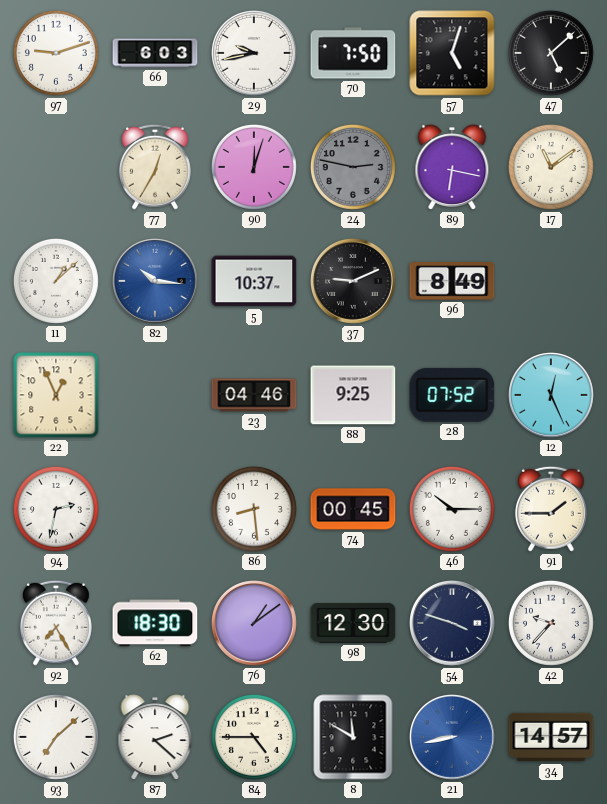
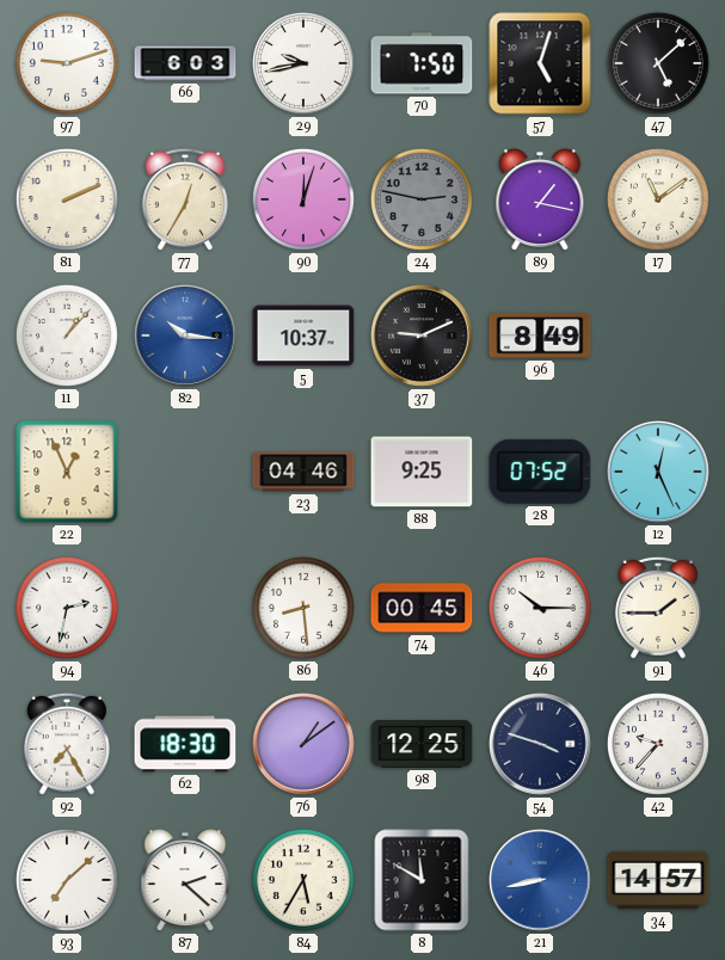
81: none -> 2:11 (67, 199)
89: 6:17 -> 1:17 (540, 199)
11: 1:08 -> 1:07 (67, 336)
98: 12:30 -> 12:25 (422, 744)
84: 4:45 -> 5:35 (303, 880)
